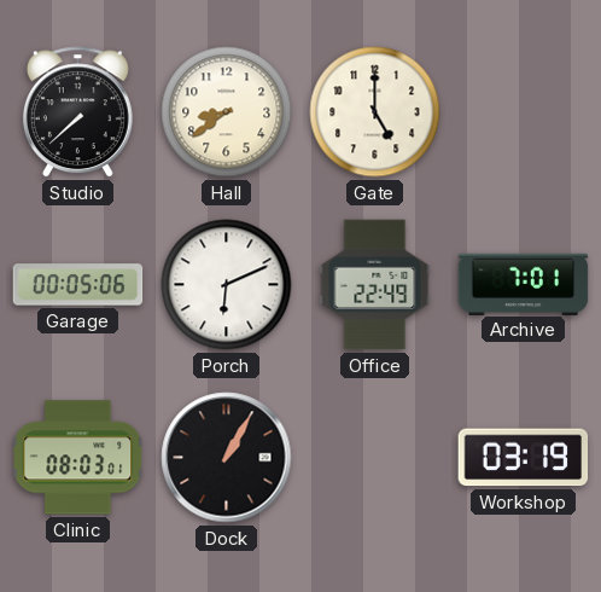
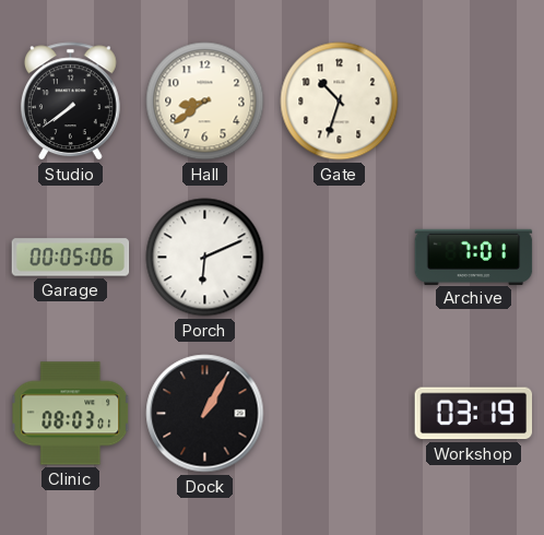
Studio: 7:38 -> 7:39 (70, 102)
Gate: 5:00 -> 10:33 (340, 102)
Office: 22:49 -> none (375, 285)
